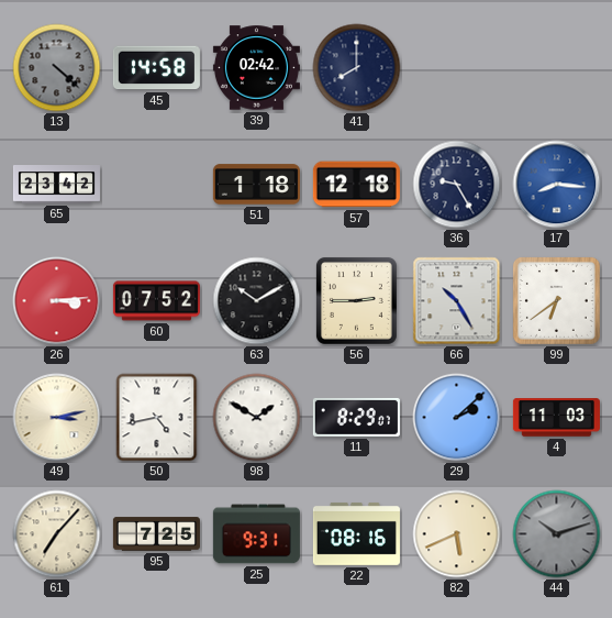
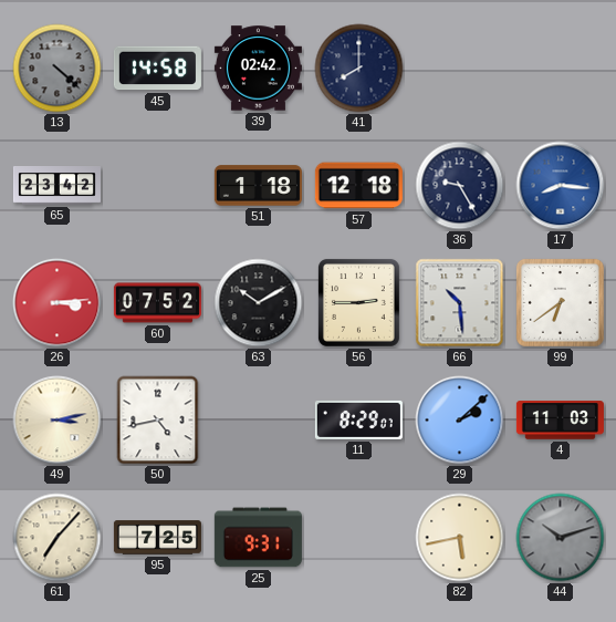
66: 10:25 -> 10:29 (460, 303)
98: 1:50 -> none (257, 418)
22: 08:16 -> none (356, 533)
82: 5:41 -> 5:43 (460, 538)
